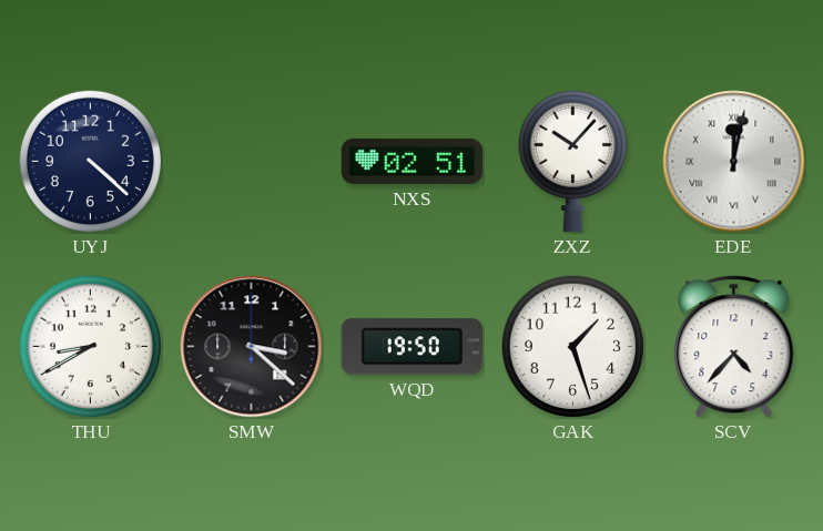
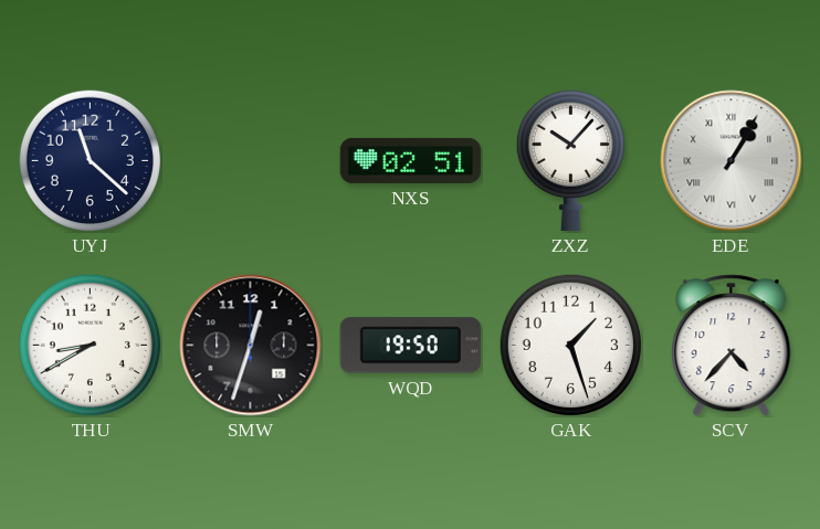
UYJ: 4:22 -> 11:22 (90, 160)
EDE: 12:02 -> 1:05 (732, 161)
SMW: 3:22 -> 12:33 (251, 346)
